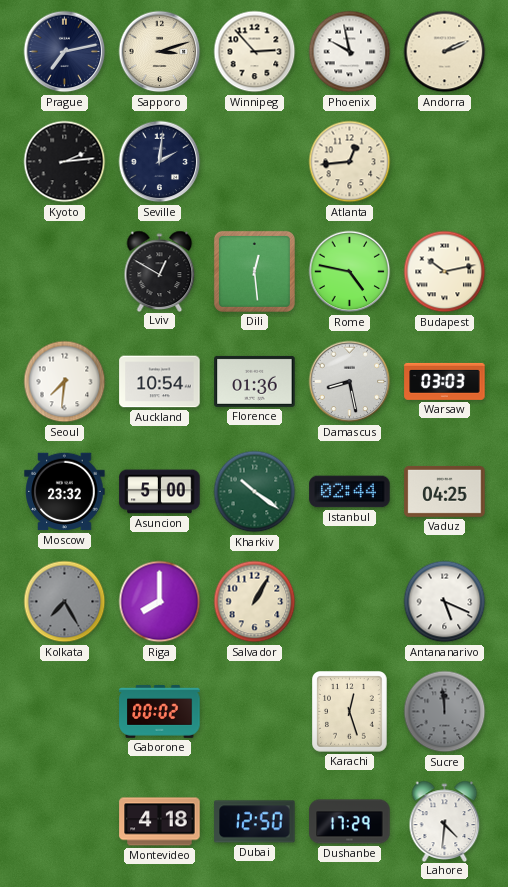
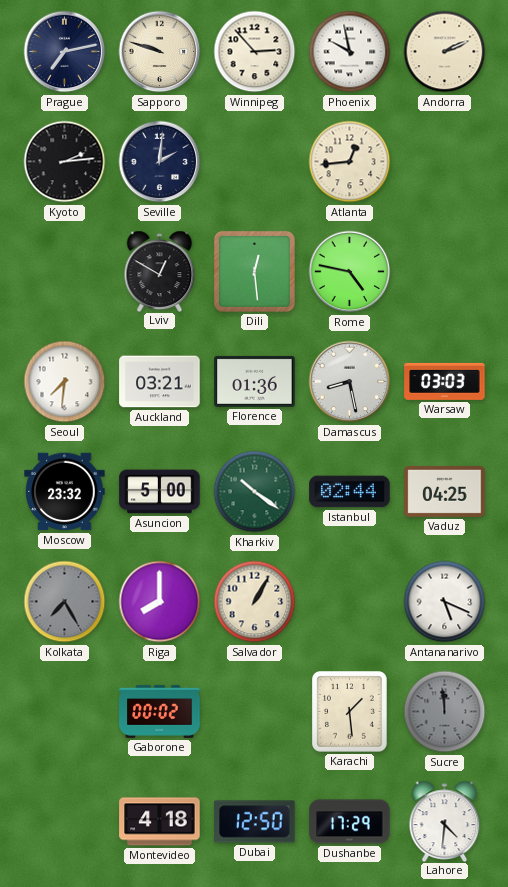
Sapporo: 3:12 -> 9:48 (160, 52)
Budapest: 10:13 -> none (445, 272)
Auckland: 10:54 -> 03:21 (160, 382)
Karachi: 12:27 -> 1:29 (350, 712)
